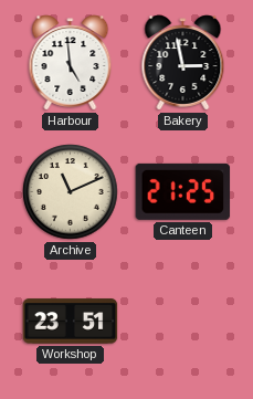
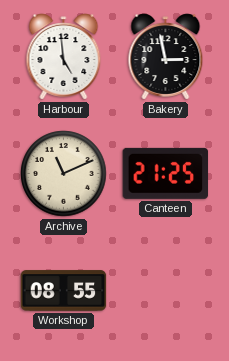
Workshop: 23:51 -> 08:55 (64, 291)
